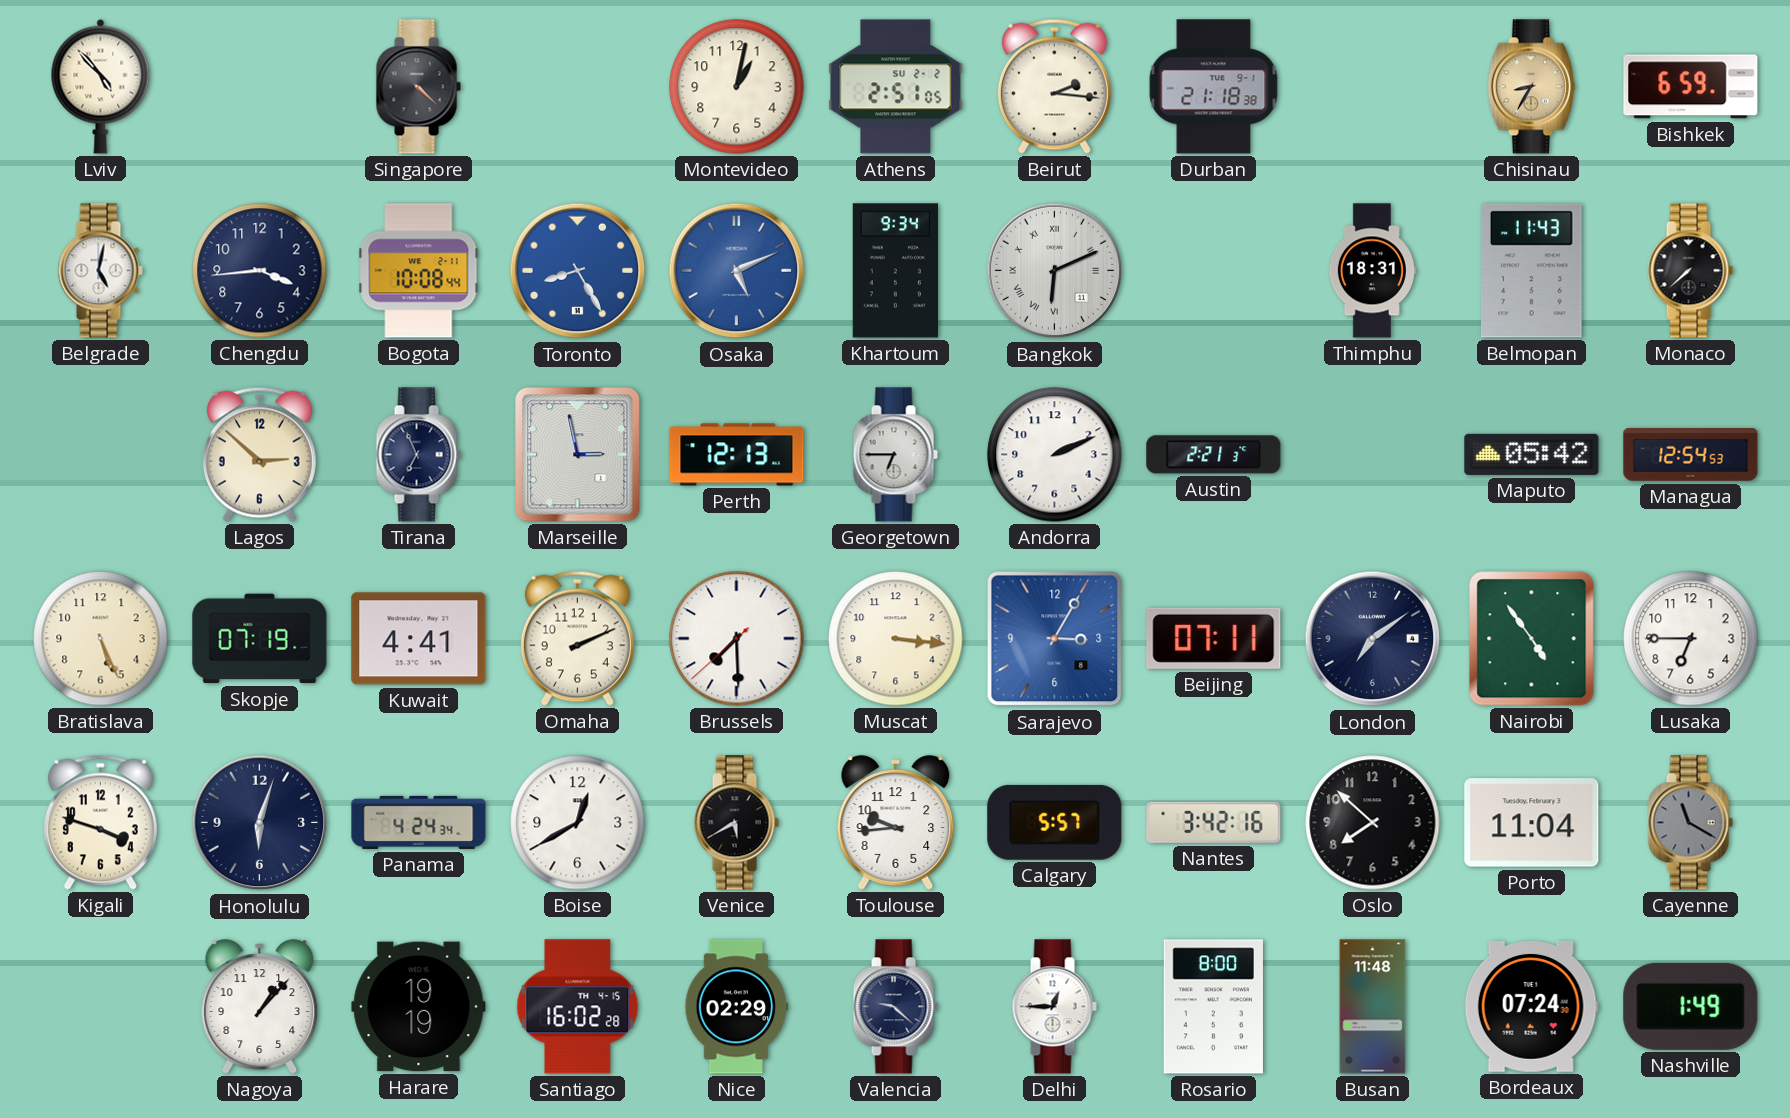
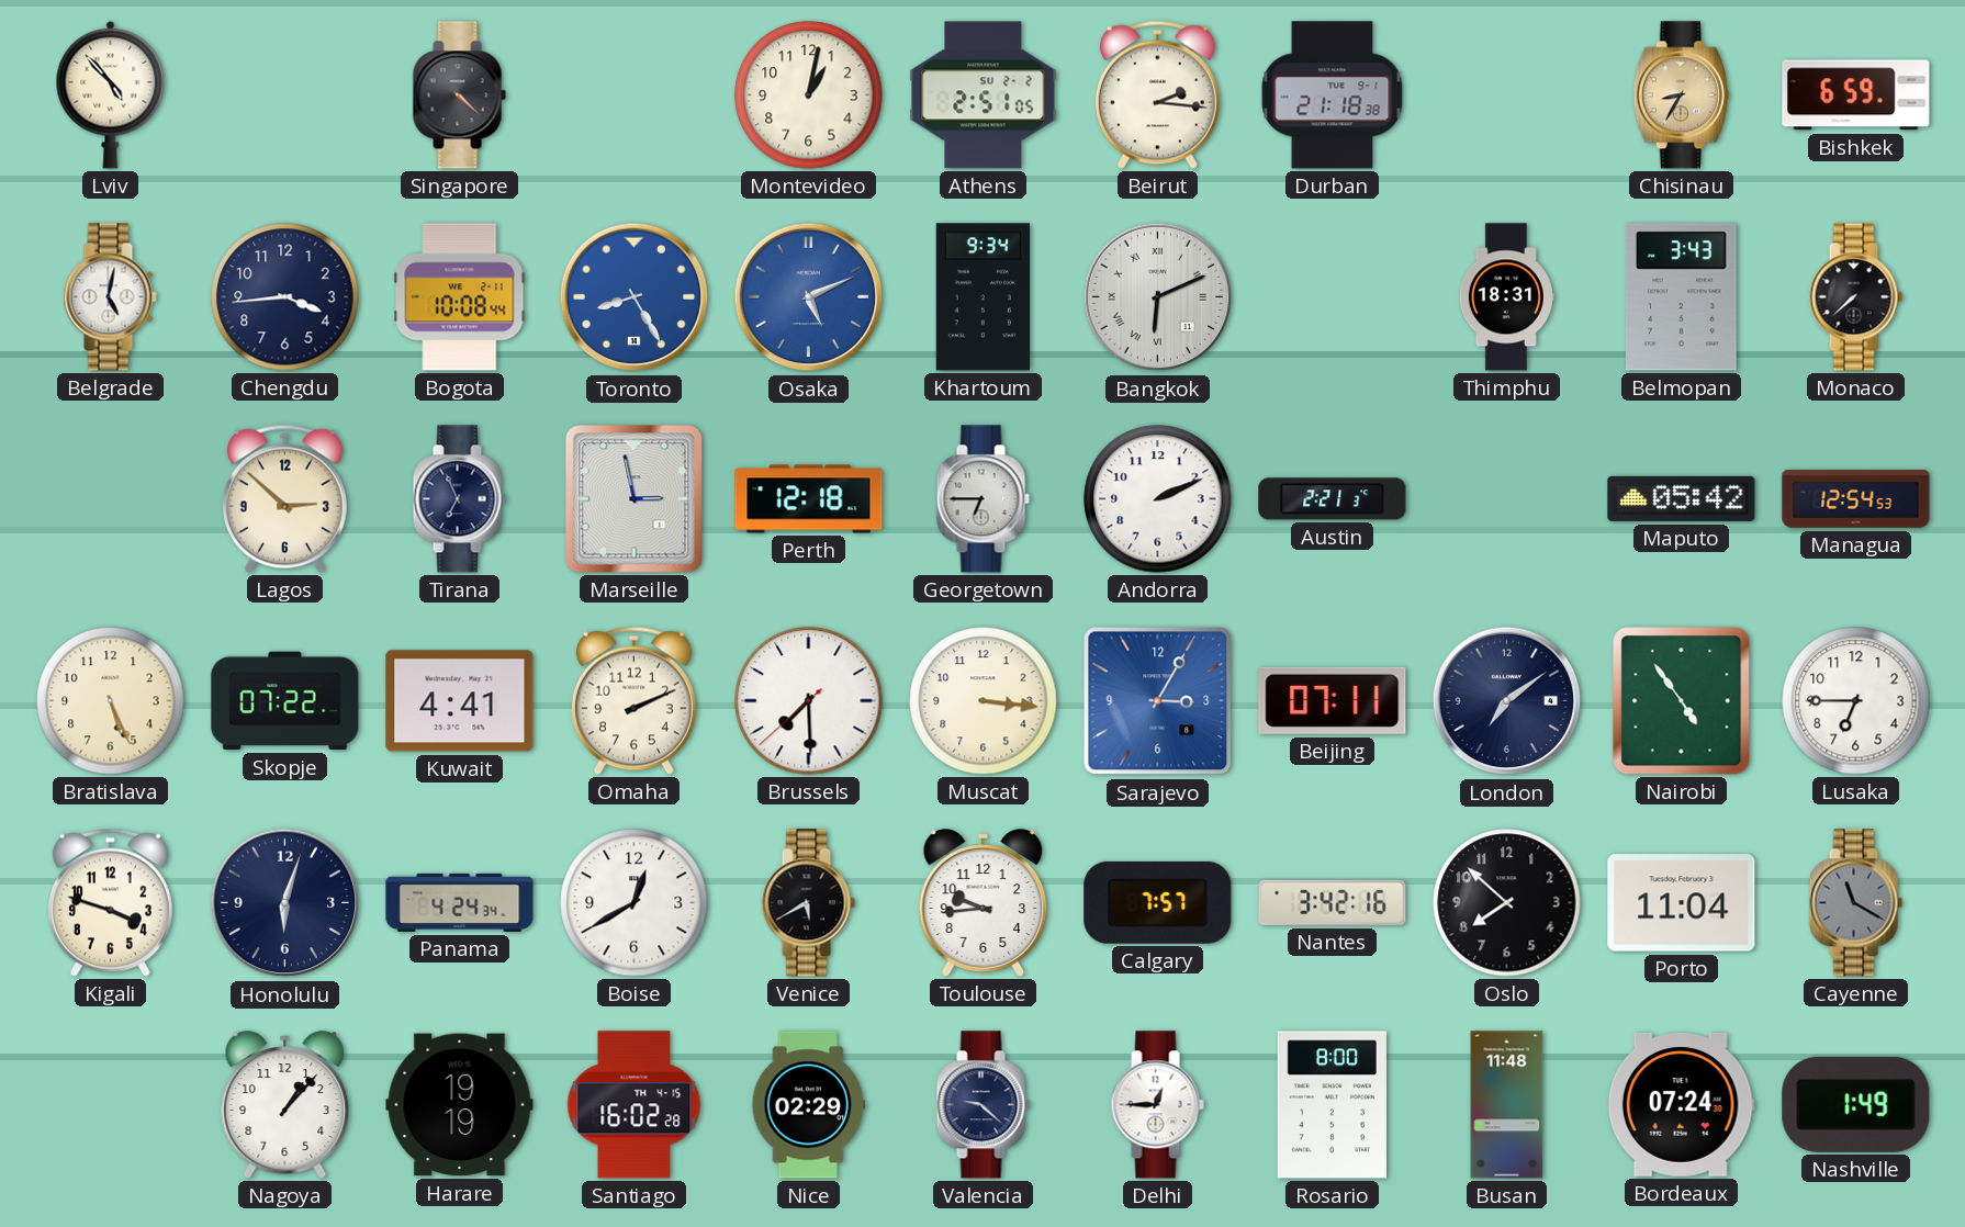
Belmopan: 11:43 -> 3:43 (1681, 297)
Perth: 12:13 -> 12:18 (809, 499)
Skopje: 07:19 -> 07:22 (285, 701)
Calgary: 5:57 -> 7:57 (1158, 902)
